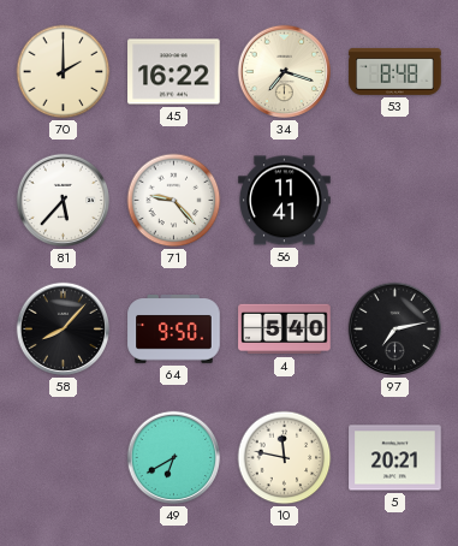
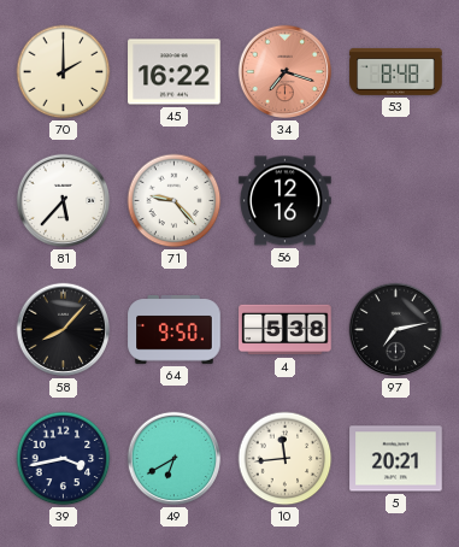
34 dial: cream -> salmon (286, 72)
56: 11:41 -> 12:16 (286, 201)
4: 5:40 -> 5:38 (286, 330)
39: none -> 3:43 (64, 459)
10: 11:47 -> 11:44 (286, 459)
